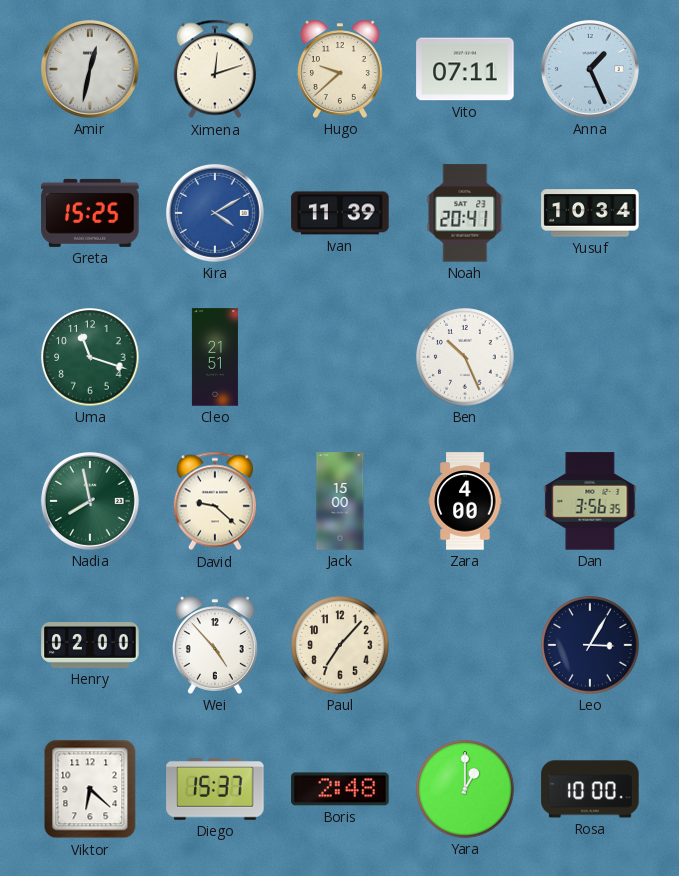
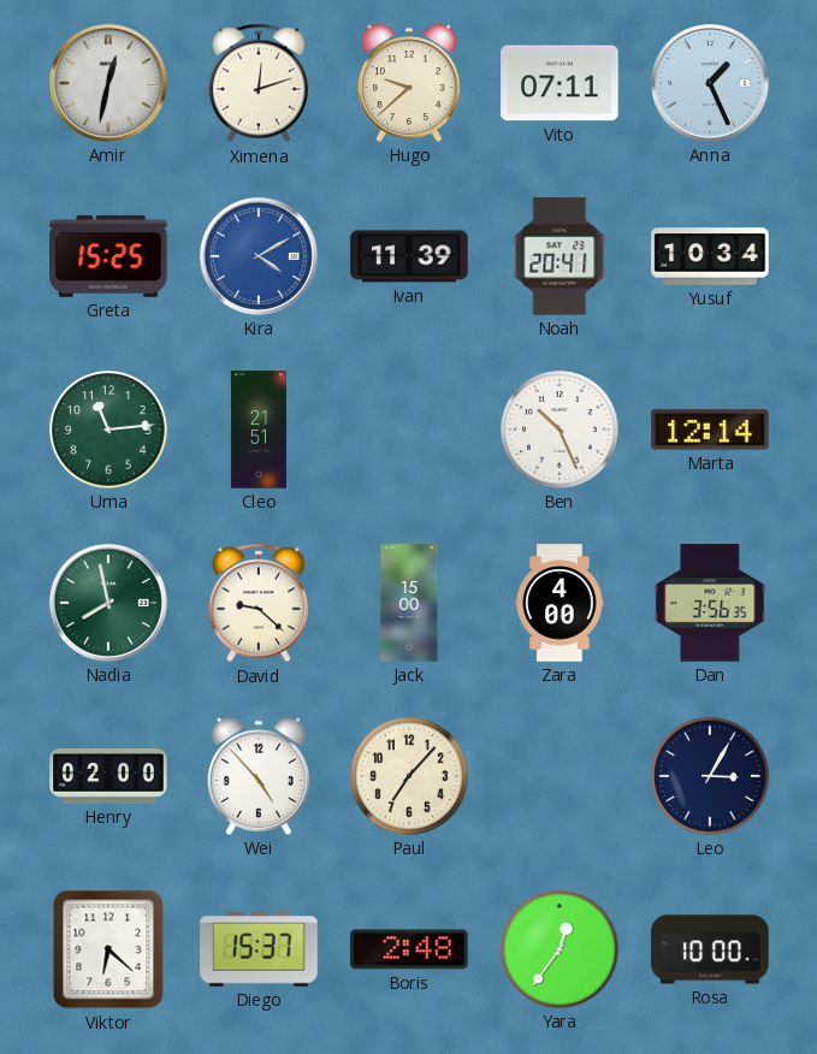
Uma: 11:18 -> 11:14 (108, 430)
Marta: none -> 12:14 (710, 430)
Yara: 1:00 -> 12:36 (560, 949)
